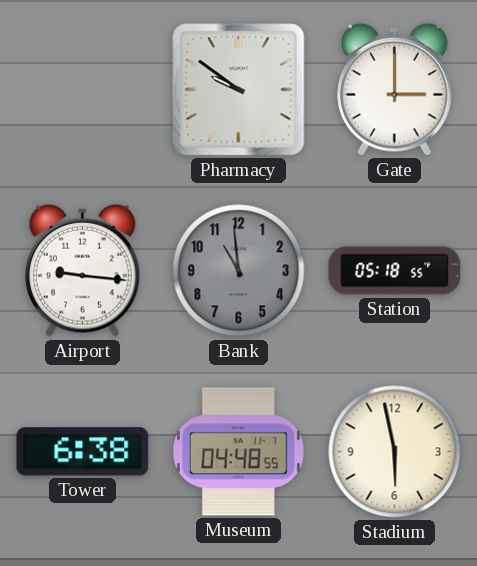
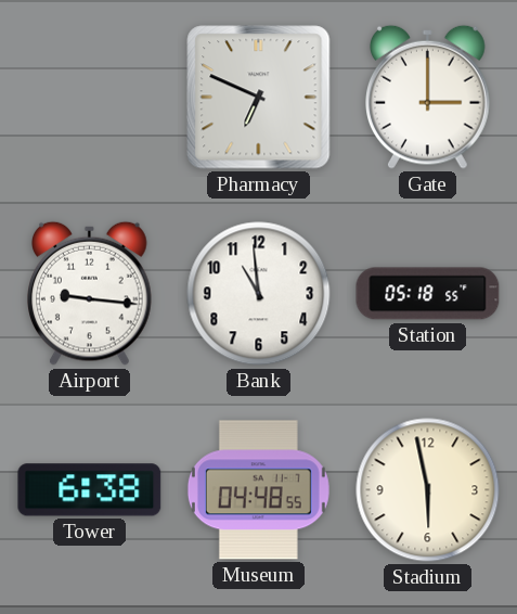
Pharmacy: 9:51 -> 6:49 (259, 98)
Bank dial: grey -> white (259, 294)
